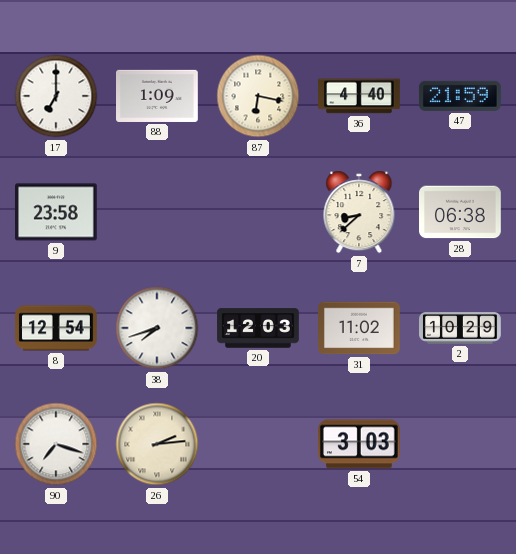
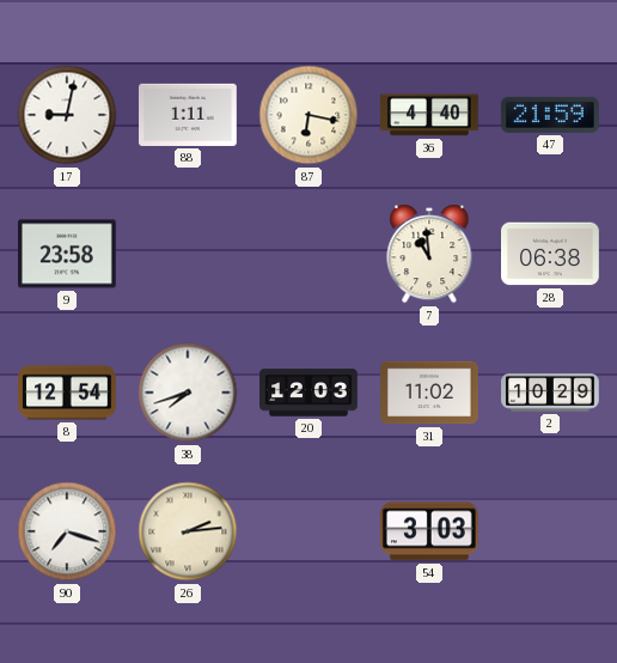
17: 7:00 -> 9:02 (67, 115)
88: 1:09 -> 1:11 (189, 115)
7: 8:38 -> 10:59 (429, 254)
